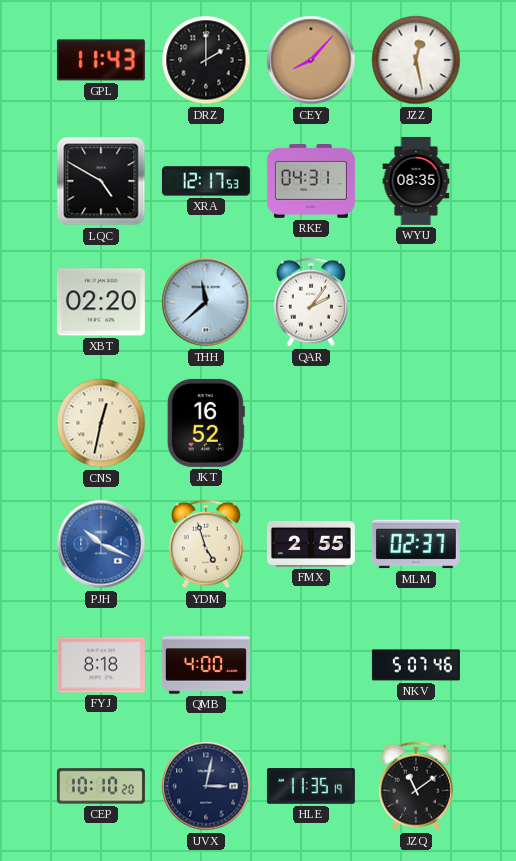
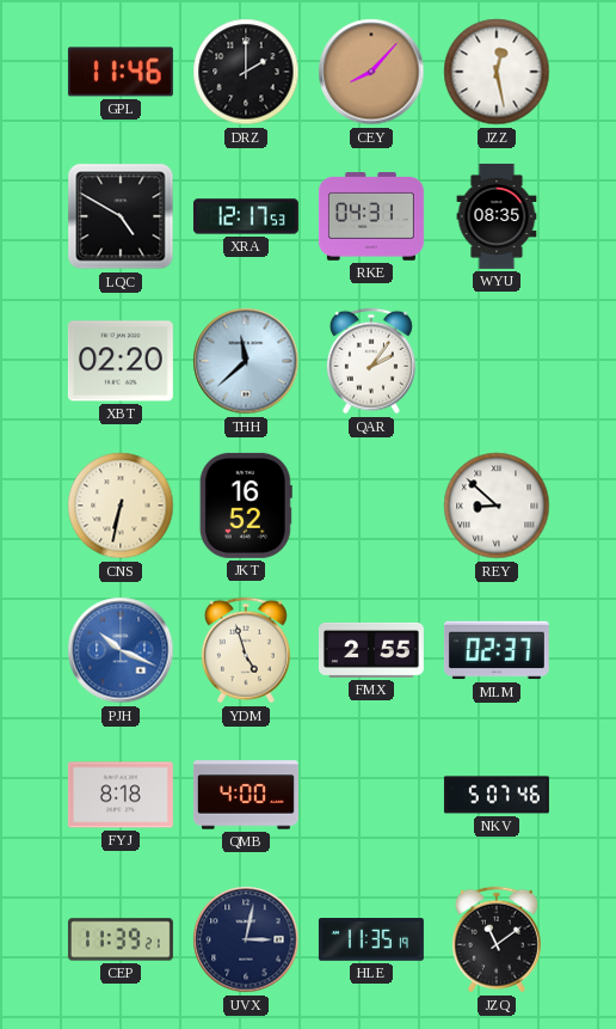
GPL: 11:43 -> 11:46 (121, 72)
CNS: 12:32 -> 6:32 (121, 506)
REY: none -> 8:52 (497, 506)
CEP: 10:10 -> 11:39 (121, 939)
